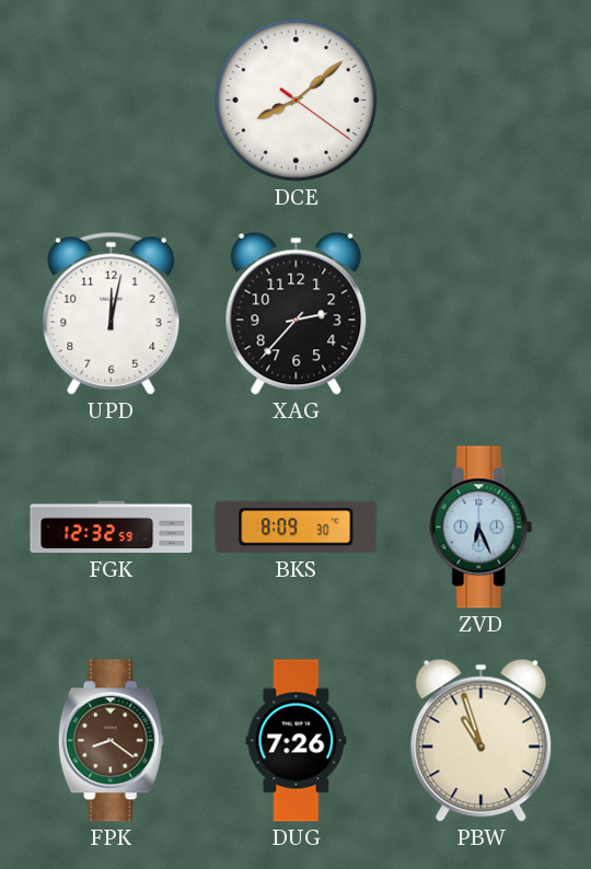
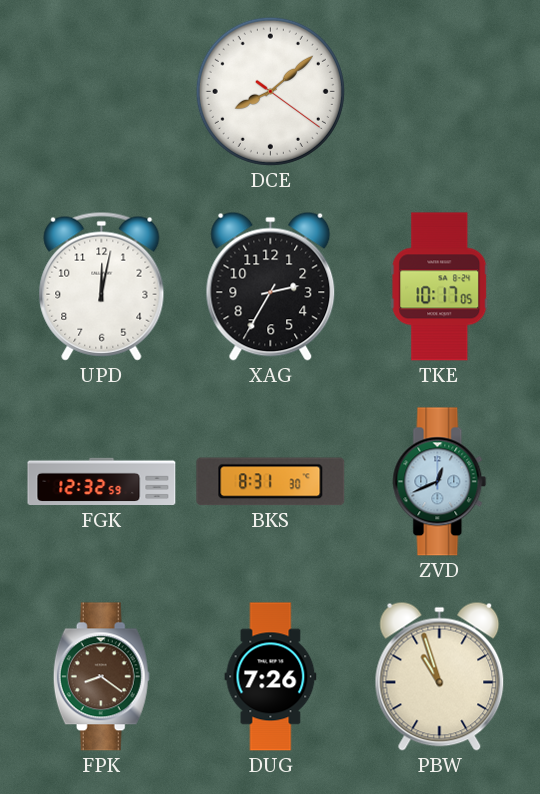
XAG: 2:37 -> 2:35 (271, 286)
TKE: none -> 10:17 (440, 287)
BKS: 8:09 -> 8:31 (271, 482)
ZVD: 6:26 -> 12:41 (440, 482)
